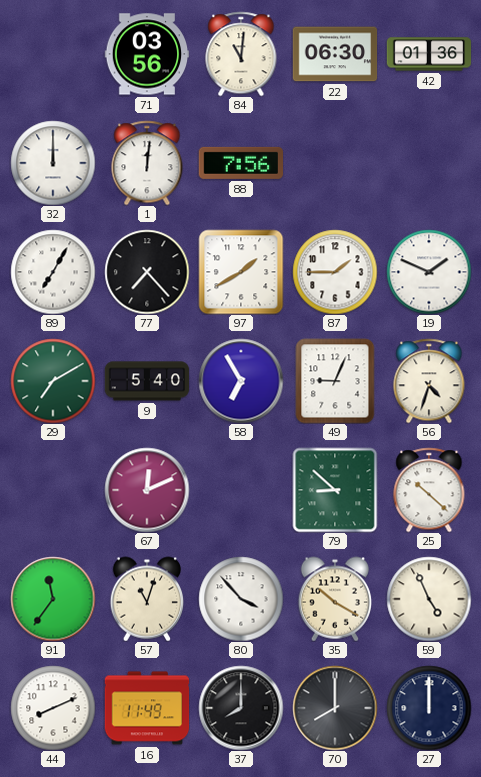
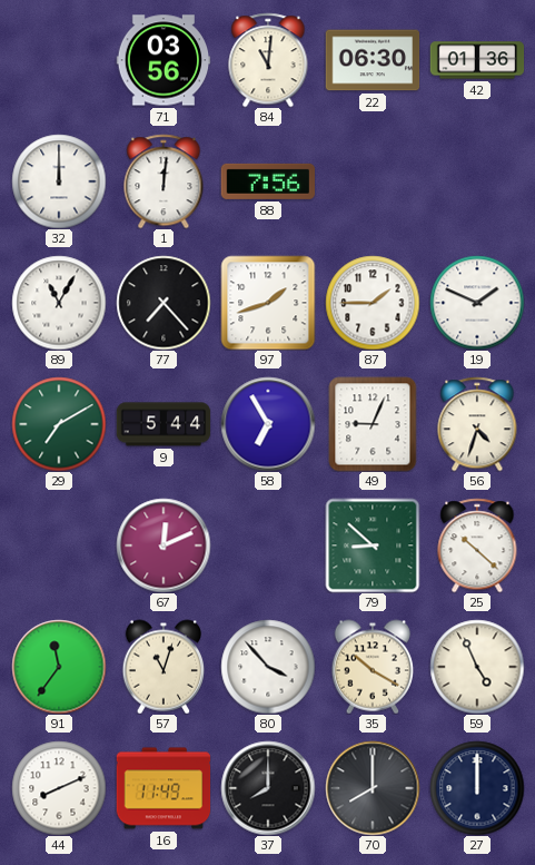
89: 7:05 -> 11:05 (59, 303)
97: 1:40 -> 1:42 (268, 303)
9: 5:40 -> 5:44 (164, 424)
